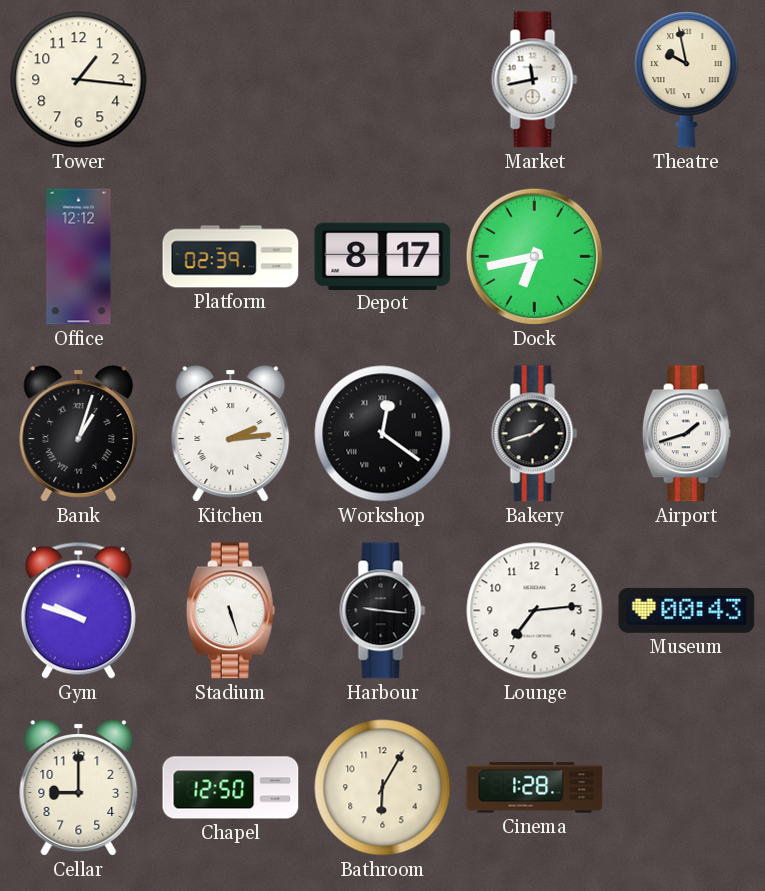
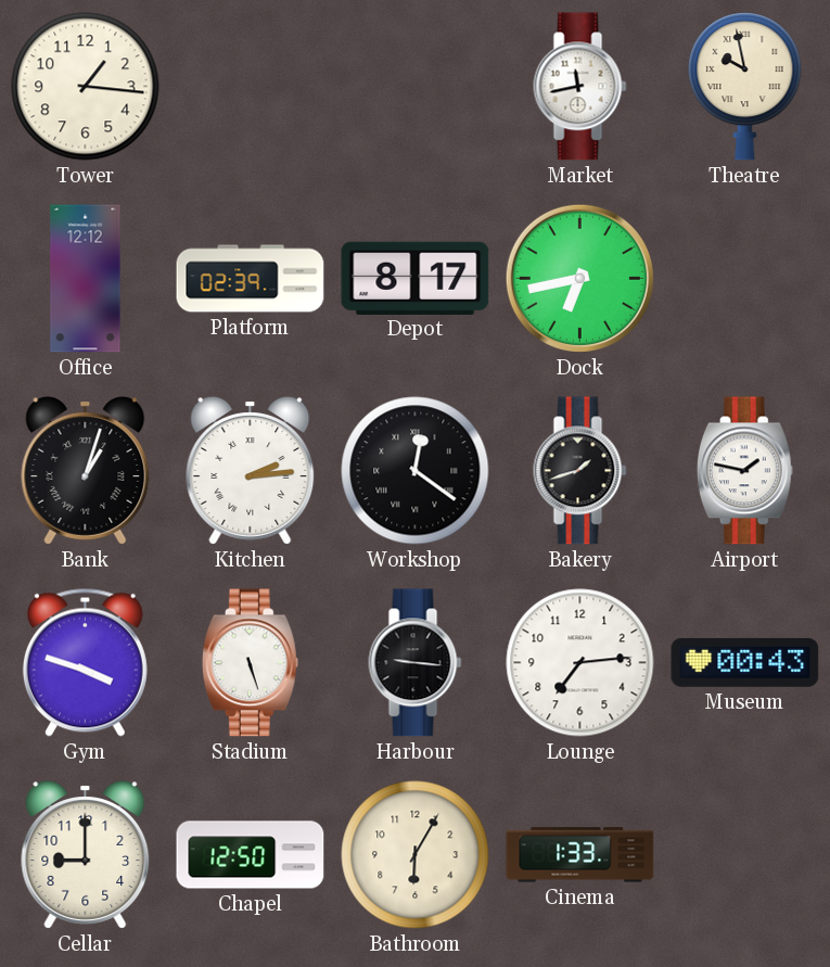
Airport: 1:42 -> 1:47 (744, 471)
Gym: 9:48 -> 3:48 (85, 662)
Cinema: 1:28 -> 1:33 (580, 855)
